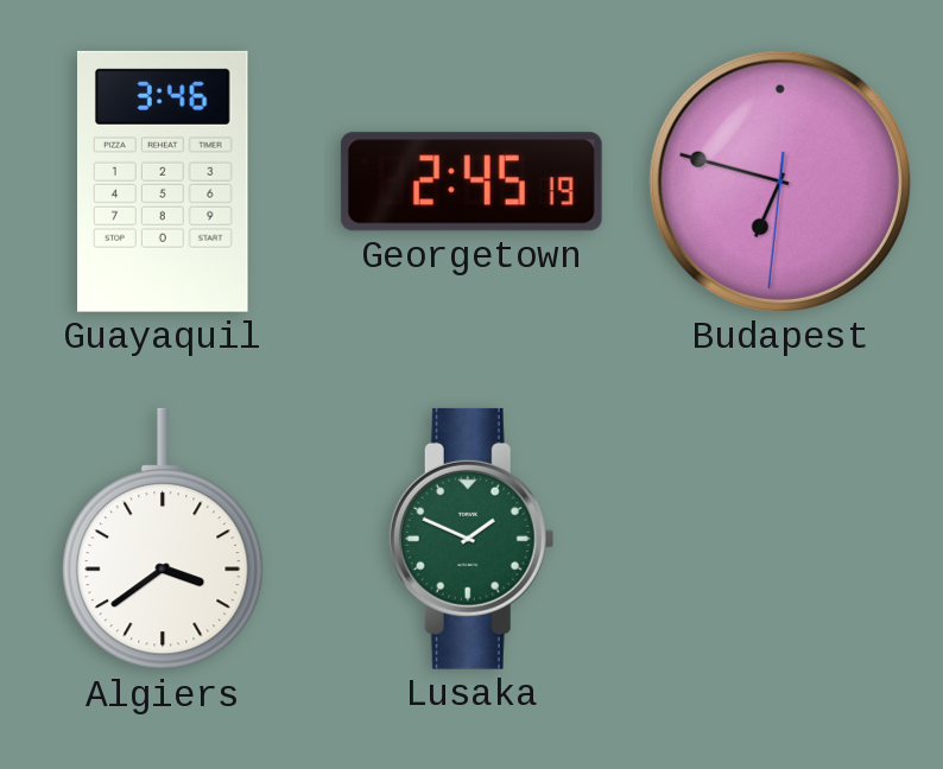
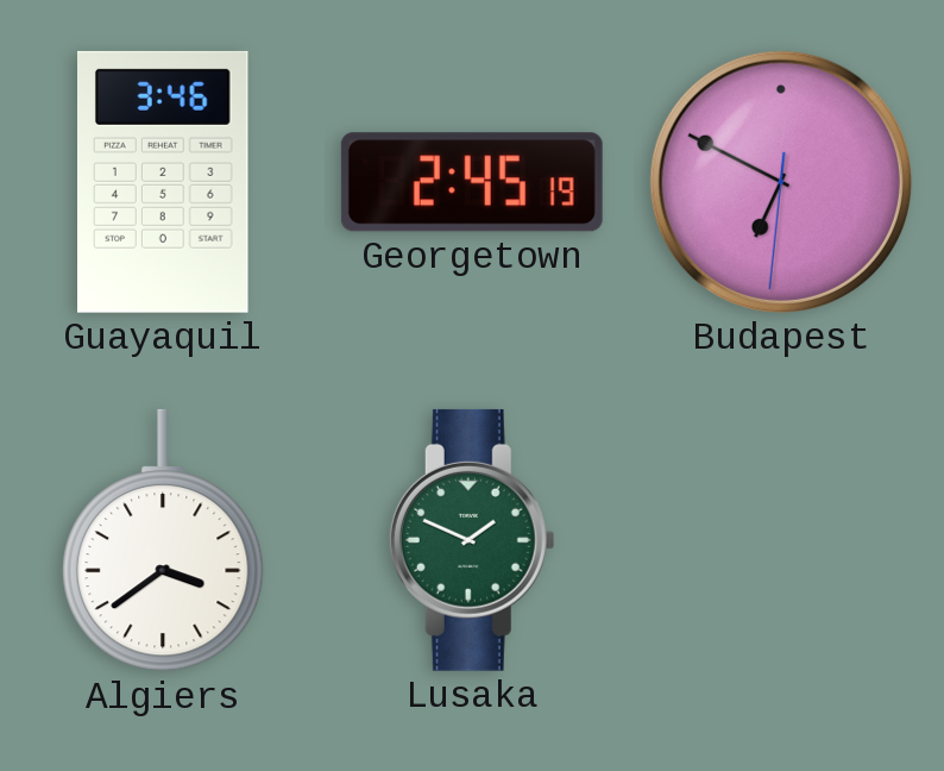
Budapest: 6:47 -> 6:49 (781, 182)
